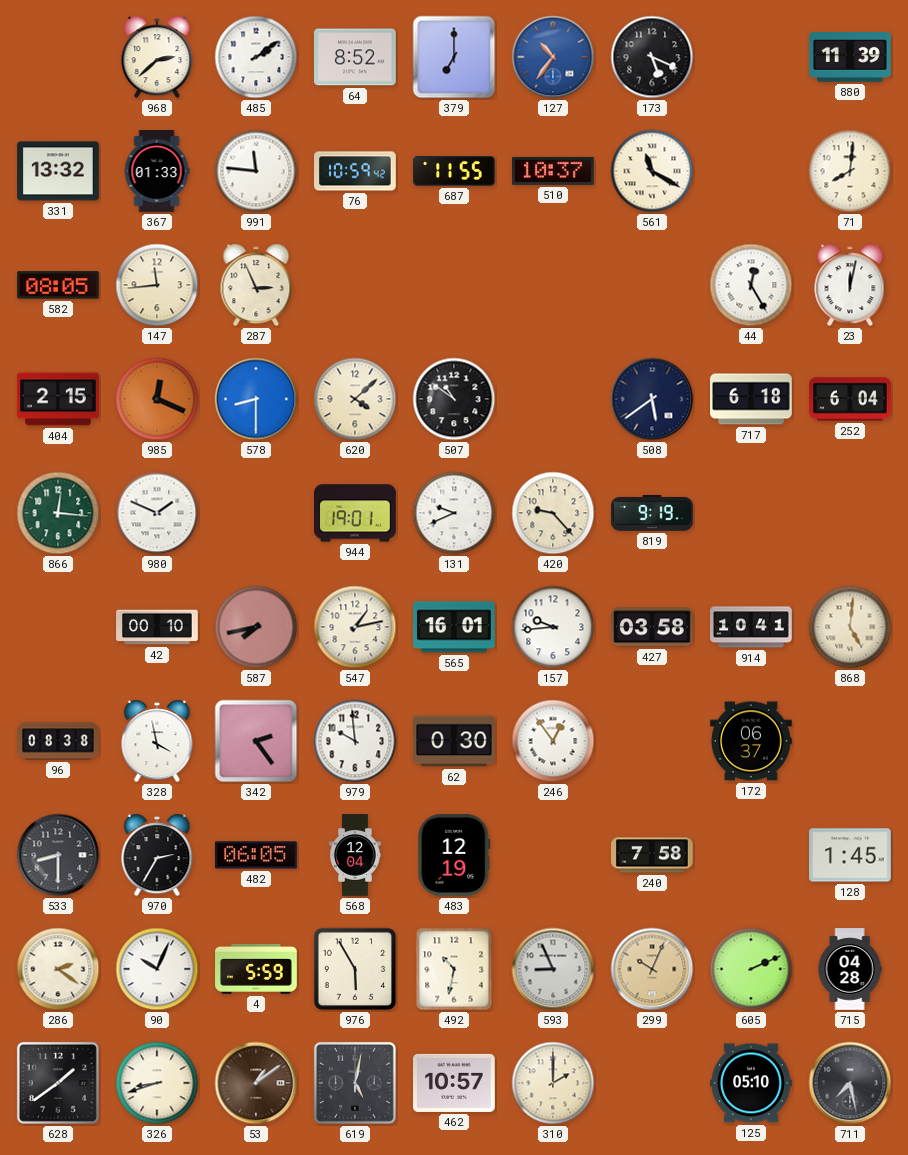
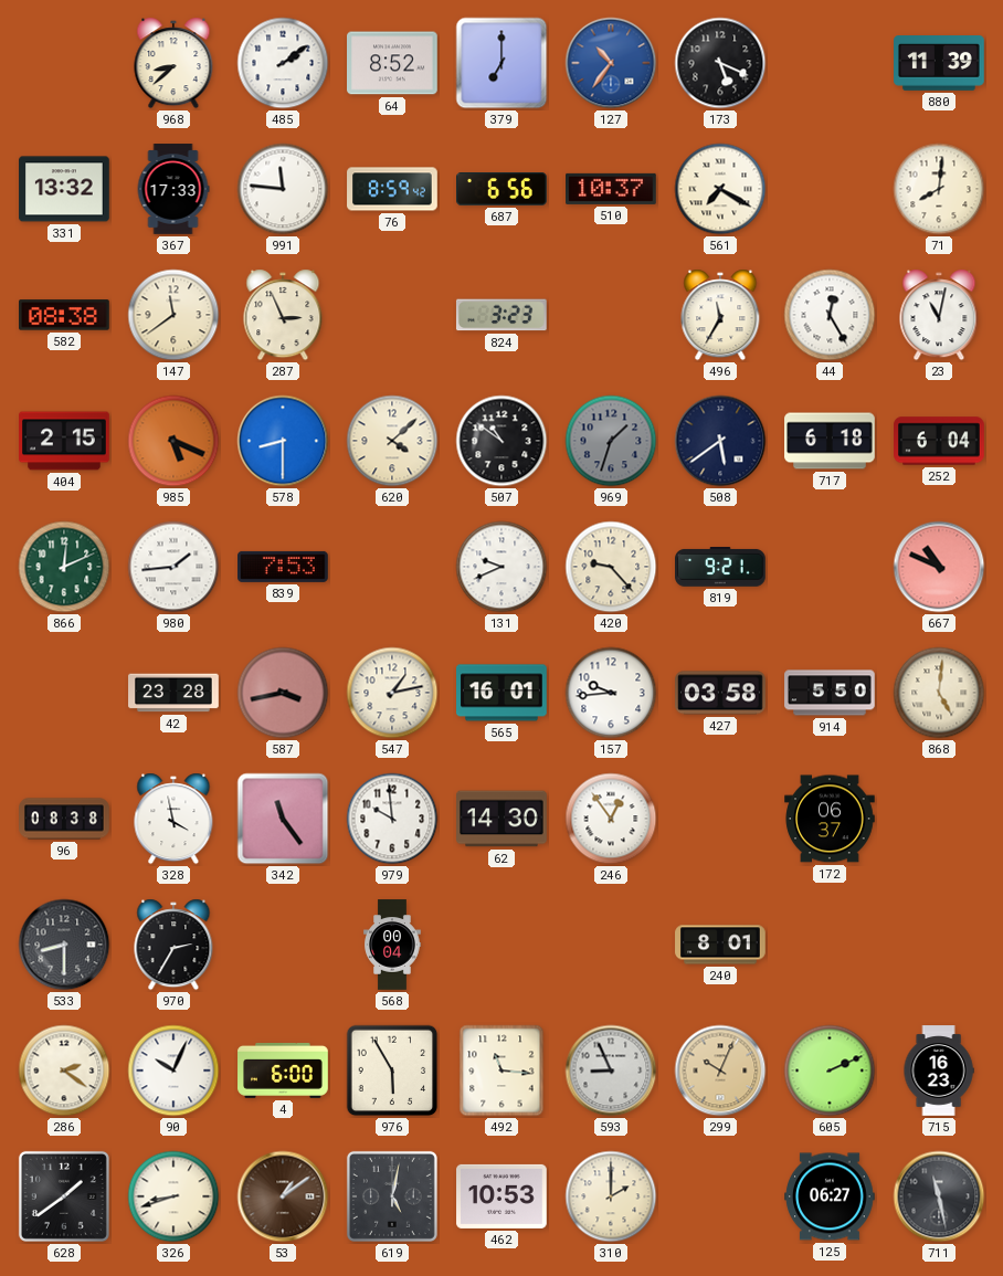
968: 2:38 -> 8:38 (173, 63)
367: 01:33 -> 17:33 (173, 189)
76: 10:59 -> 8:59 (392, 189)
687: 11:55 -> 6:56 (501, 189)
561: 11:20 -> 7:20 (720, 189)
582: 08:05 -> 08:38 (65, 315)
147: 11:44 -> 11:39 (173, 315)
824: none -> 3:23 (501, 315)
496: none -> 11:35 (720, 315)
23: 12:02 -> 11:02 (939, 315)
985: 12:19 -> 5:19 (173, 441)
969: none -> 1:33 (611, 441)
866: 12:16 -> 12:11 (64, 567)
980: 1:49 -> 1:44 (173, 567)
839: none -> 7:53 (284, 567)
944: 19:01 -> none (355, 513)
819: 9:19 -> 9:21 (720, 568)
667: none -> 10:49 (939, 567)
42: 00:10 -> 23:28 (173, 693)
587: 7:43 -> 3:43 (283, 693)
914: 10:41 -> 5:50 (830, 693)
342: 2:24 -> 11:24 (283, 819)
62: 0:30 -> 14:30 (501, 819)
482: 06:05 -> none (256, 855)
568: 12:04 -> 00:04 (392, 945)
483: 12:19 -> none (454, 856)
240: 7:58 -> 8:01 (720, 945)
128: 1:45 -> none (850, 855)
4: 5:59 -> 6:00 (283, 1071)
492: 10:32 -> 11:16 (501, 1071)
715: 04:28 -> 16:23 (939, 1071)
462: 10:57 -> 10:53 (501, 1196)
125: 05:10 -> 06:27 (830, 1196)
711: 7:28 -> 11:28 (939, 1196)
